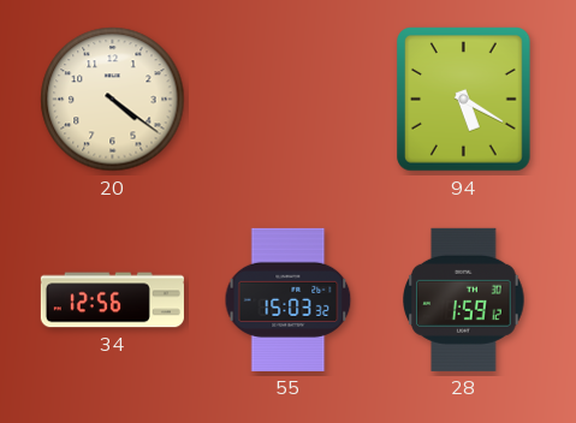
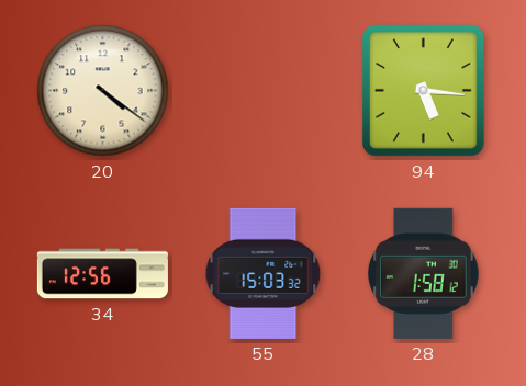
94: 5:20 -> 5:16 (424, 91)
28: 1:59 -> 1:58 (424, 273)
